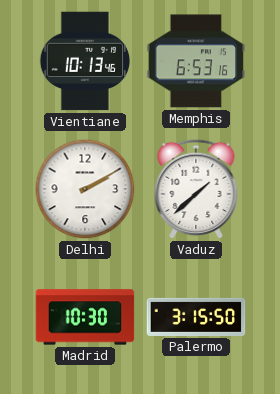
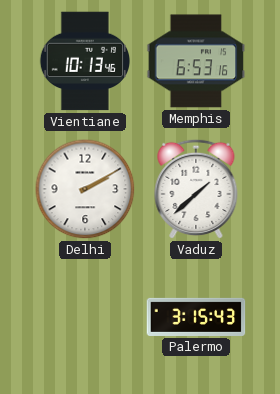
Madrid: 10:30 -> none (85, 317)
Palermo: 3:15:50 -> 3:15:43 (196, 317)
